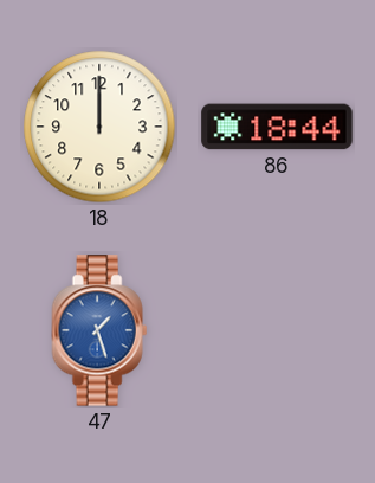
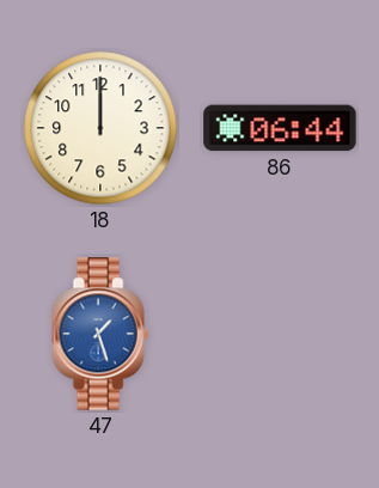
86: 18:44 -> 06:44 (280, 128)
